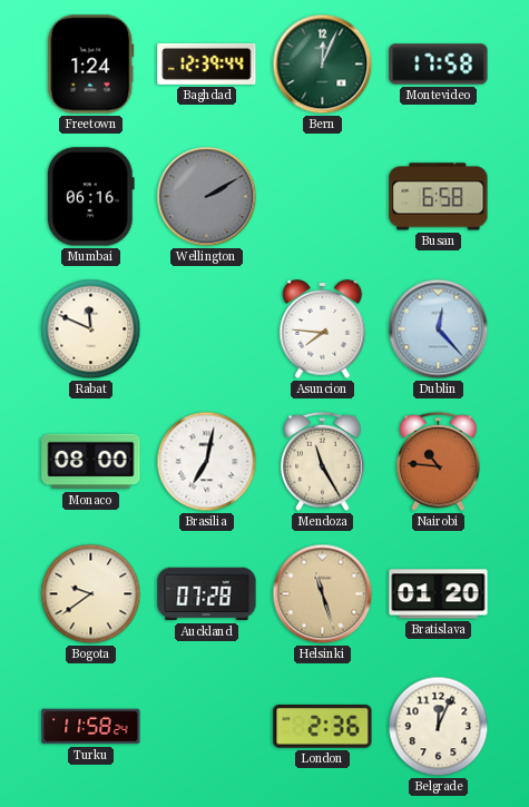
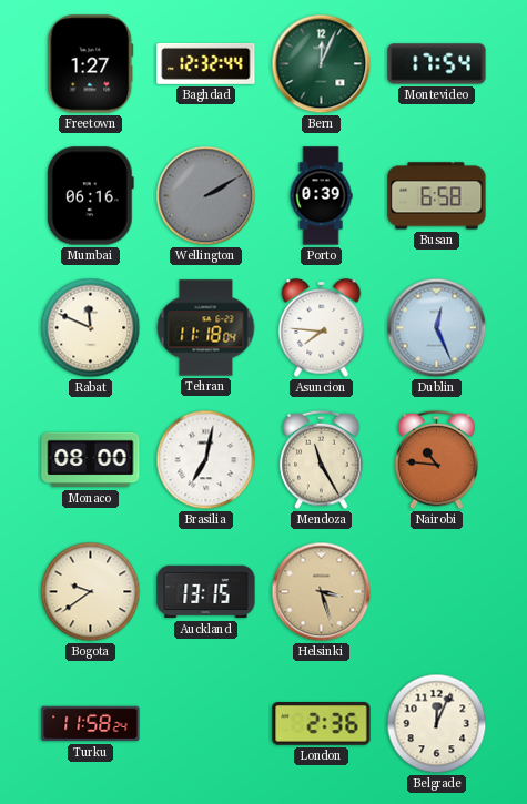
Freetown: 1:24 -> 1:27 (91, 64)
Baghdad: 12:39 -> 12:32 (206, 63)
Montevideo: 17:58 -> 17:54 (437, 64)
Porto: none -> 0:39 (321, 196)
Tehran: none -> 11:18 (206, 328)
Dublin: 12:23 -> 12:26 (437, 328)
Auckland: 07:28 -> 13:15 (206, 592)
Helsinki: 11:27 -> 3:27 (322, 592)
Bratislava: 01:20 -> none (439, 594)
